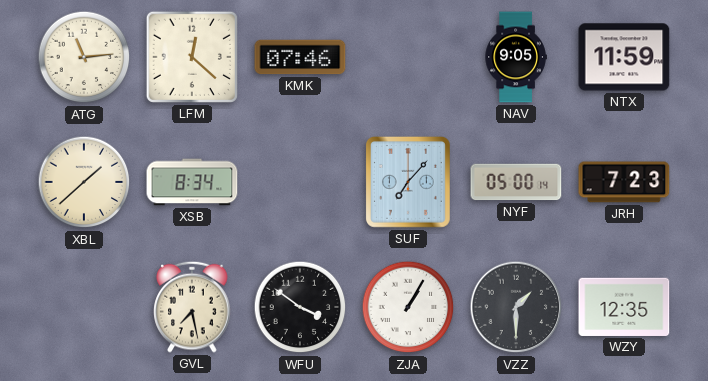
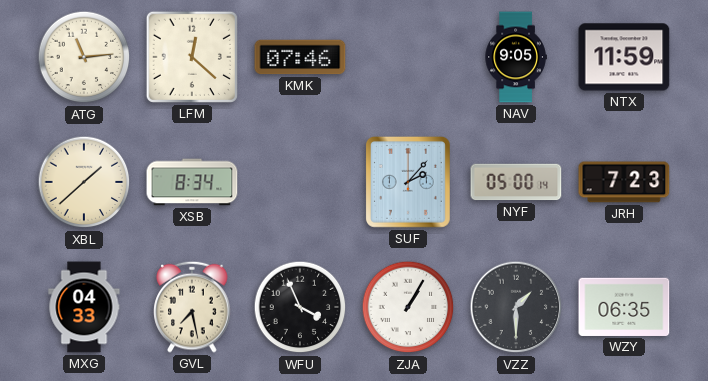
SUF: 7:07 -> 2:07 (408, 182)
MXG: none -> 04:33 (84, 307)
WFU: 3:51 -> 3:56 (300, 307)
WZY: 12:35 -> 06:35 (624, 307)
